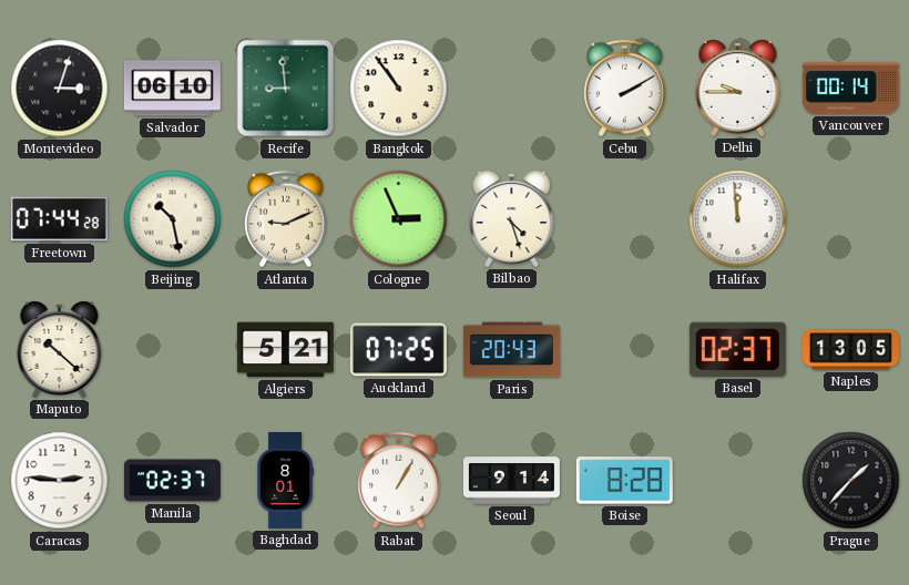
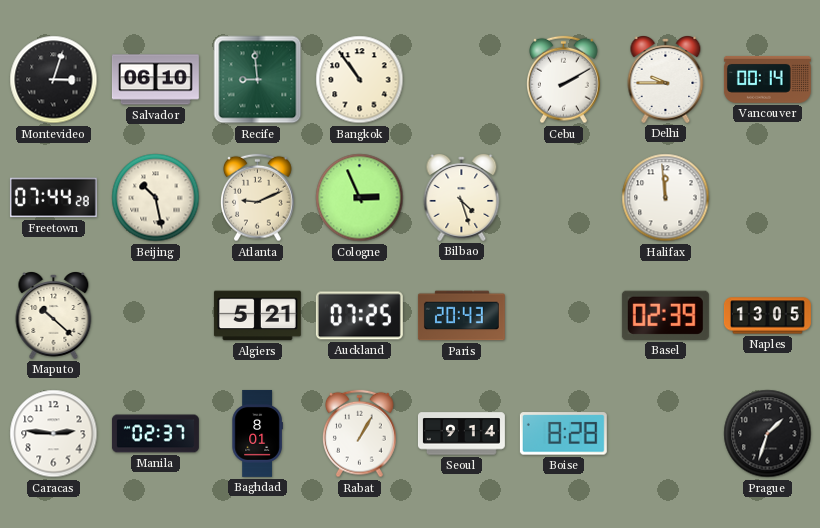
Basel: 02:37 -> 02:39 (665, 315)
Prague: 1:37 -> 1:33 (768, 434)
